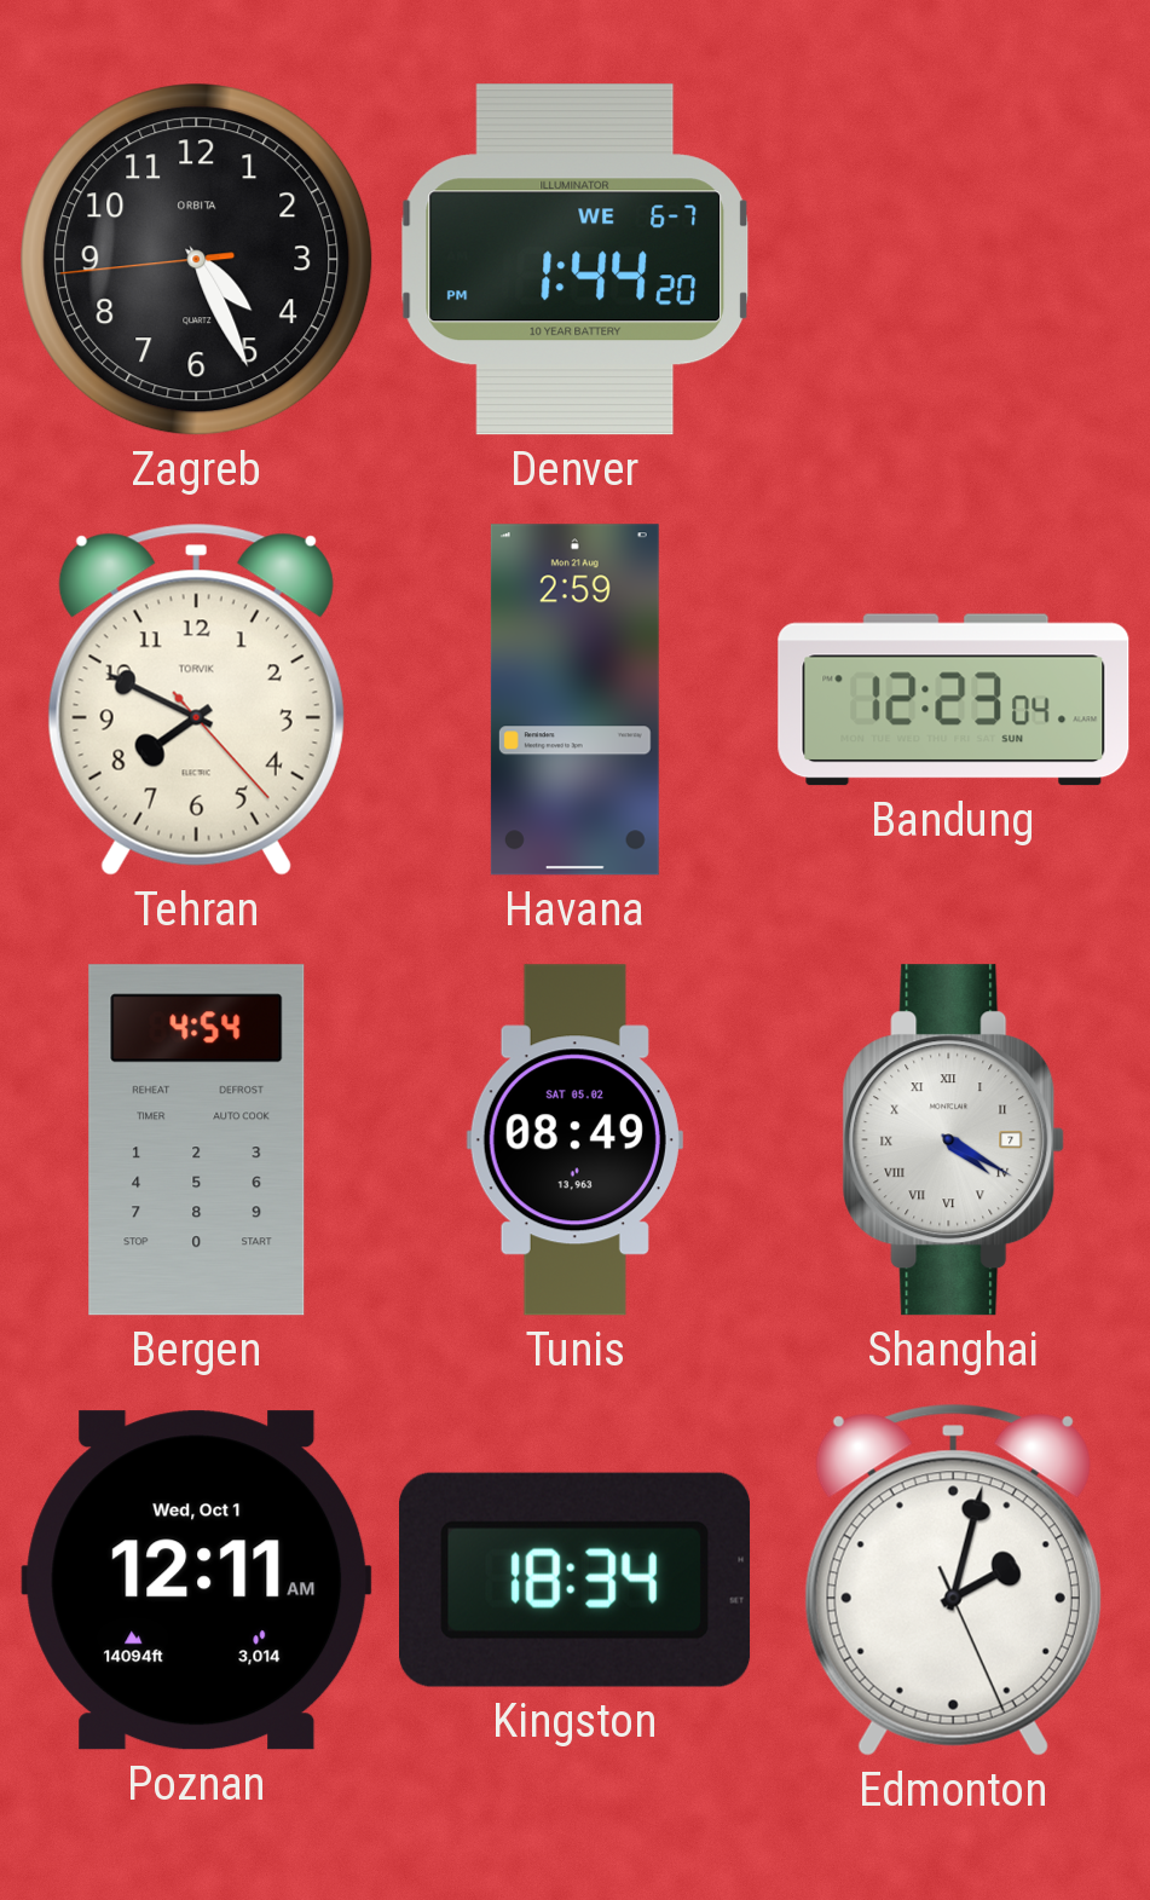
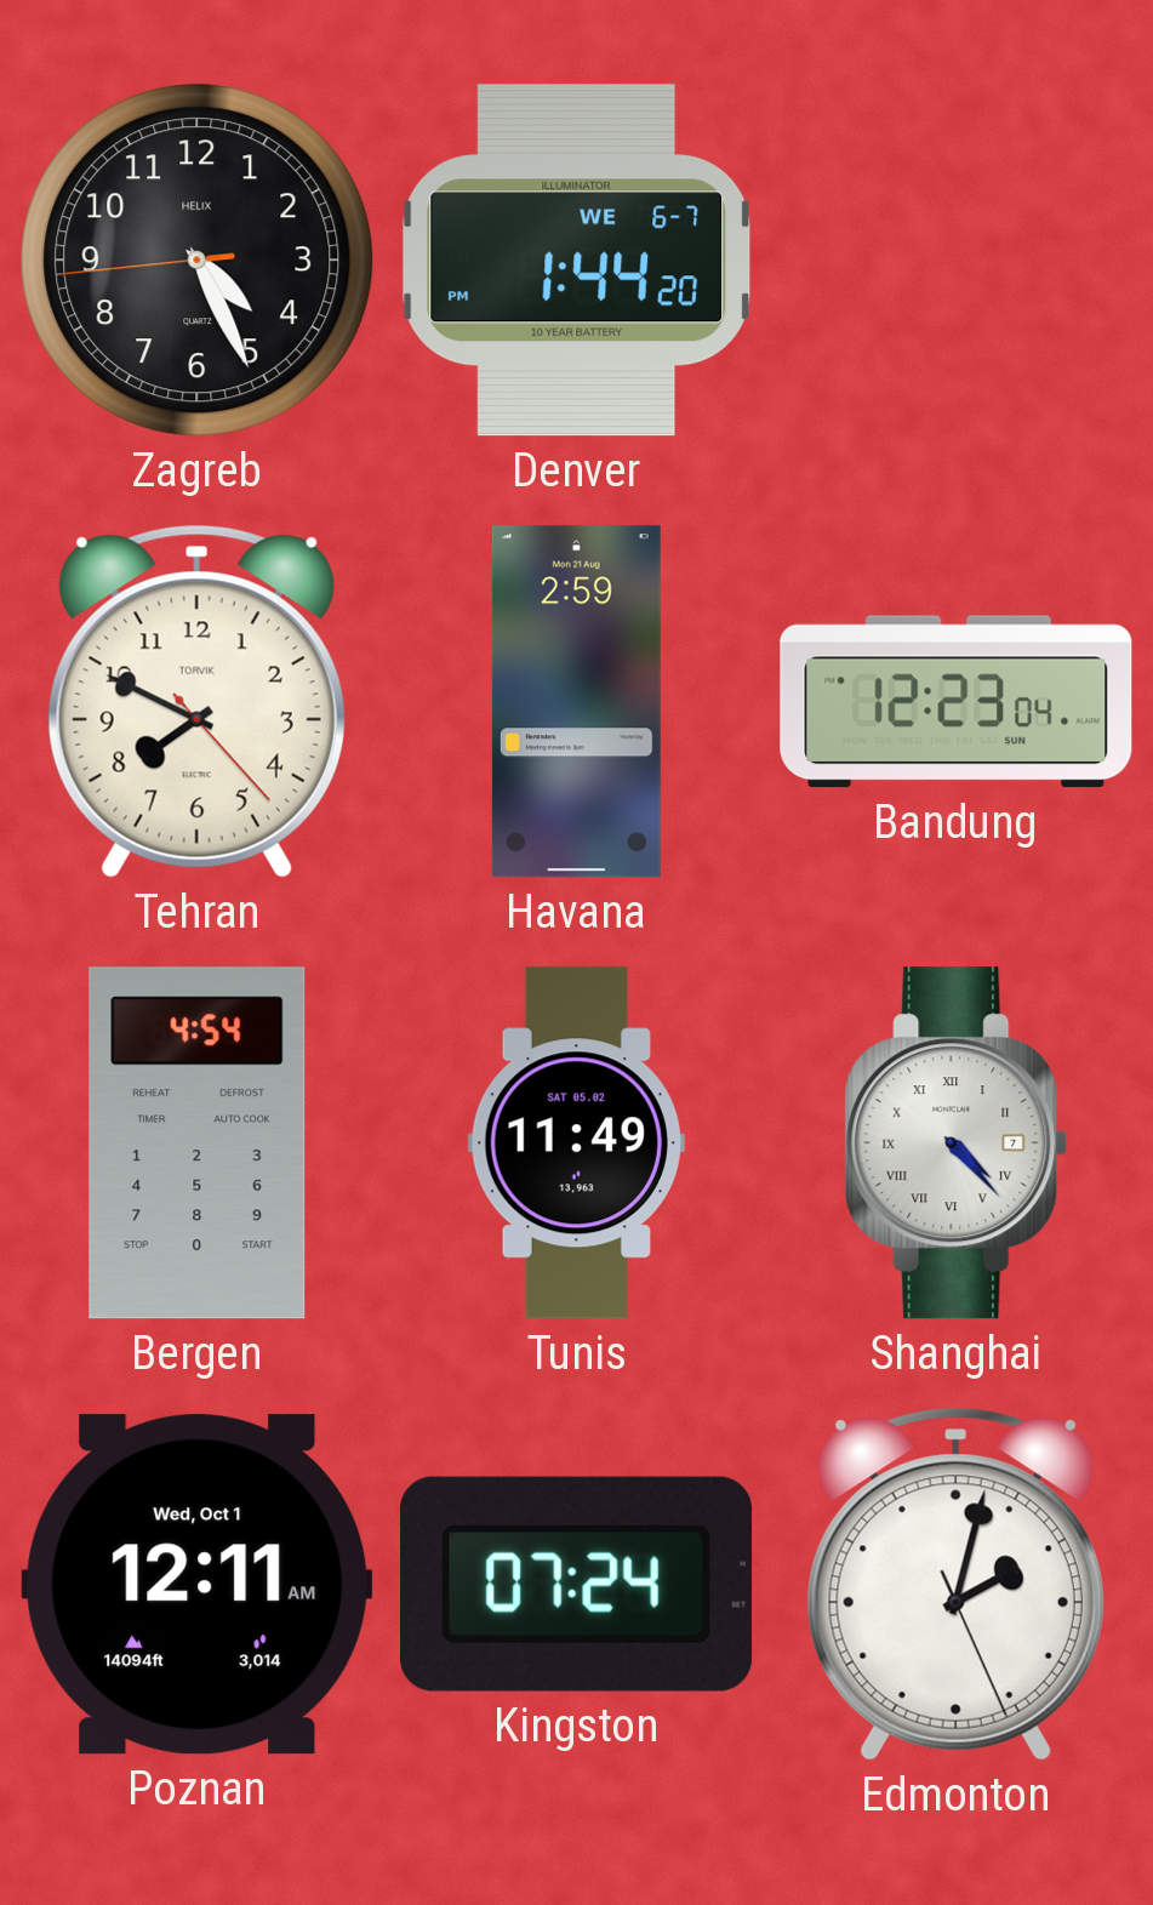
Zagreb brand: ORBITA -> HELIX (198, 261)
Tunis: 08:49 -> 11:49 (576, 1143)
Shanghai: 4:20 -> 4:23 (957, 1143)
Kingston: 18:34 -> 07:24 (577, 1584)
